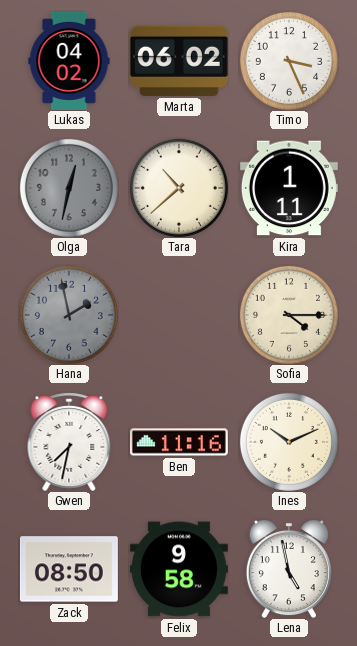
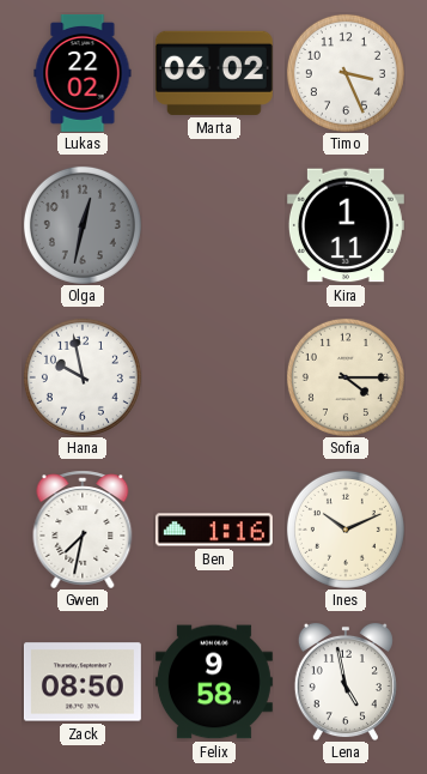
Lukas: 04:02 -> 22:02 (83, 73)
Tara: 10:38 -> none (179, 188)
Hana: 1:58 -> 9:58 (83, 377)
Hana dial: grey -> white (83, 377)
Ben: 11:16 -> 1:16 (214, 530)
